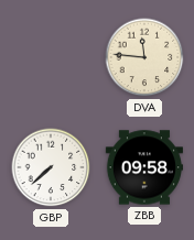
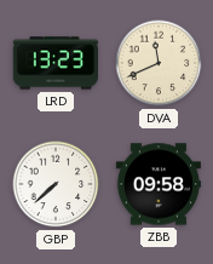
LRD: none -> 13:23 (56, 63)
DVA: 11:46 -> 11:41 (159, 63)
